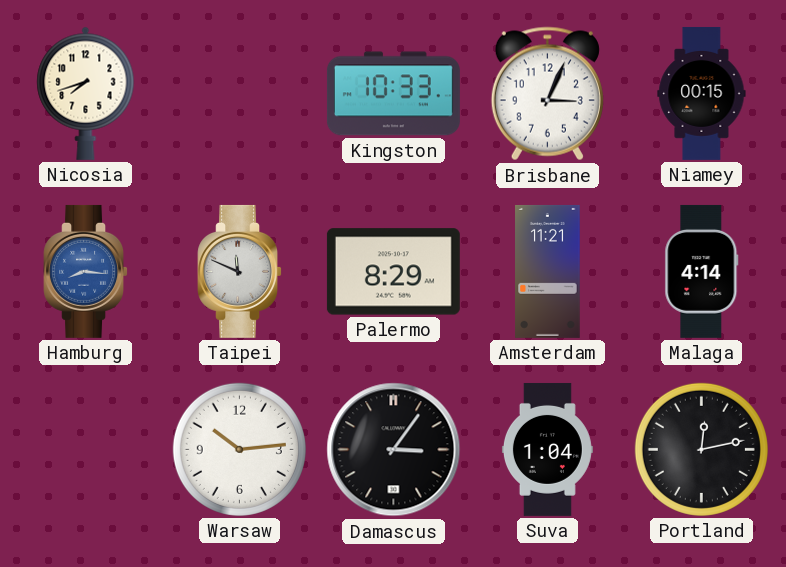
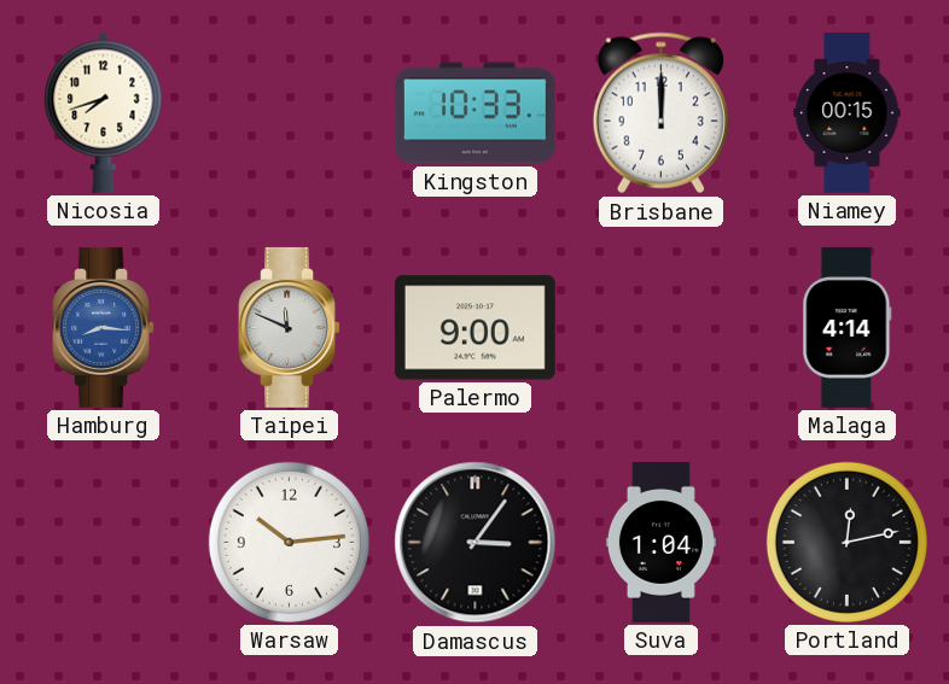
Brisbane: 3:04 -> 12:00 (660, 113)
Palermo: 8:29 -> 9:00 (474, 328)
Amsterdam: 11:21 -> none (548, 271)
